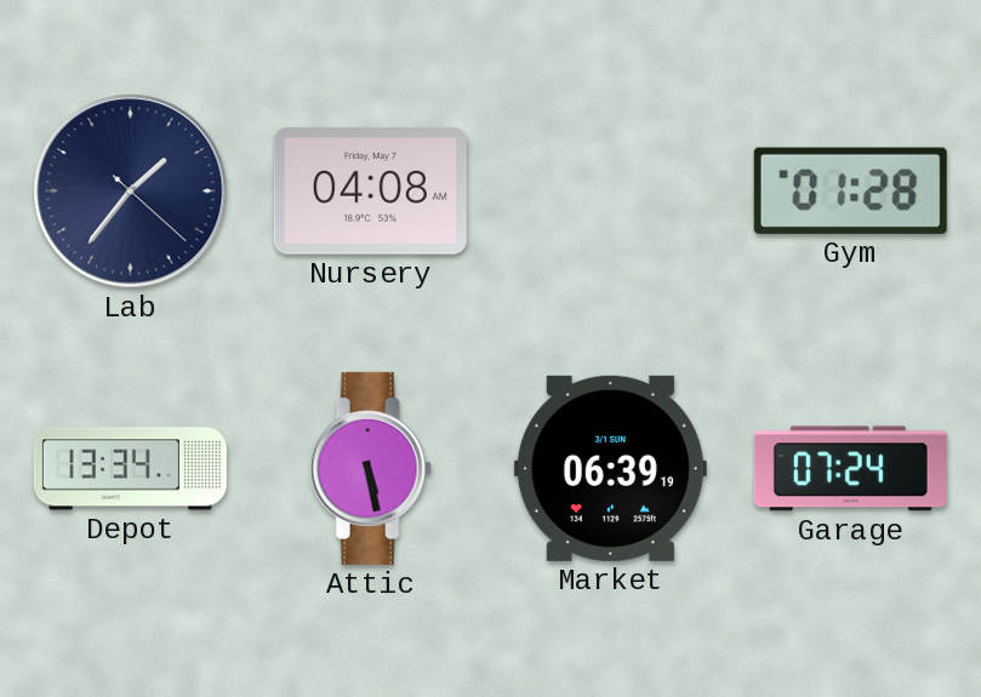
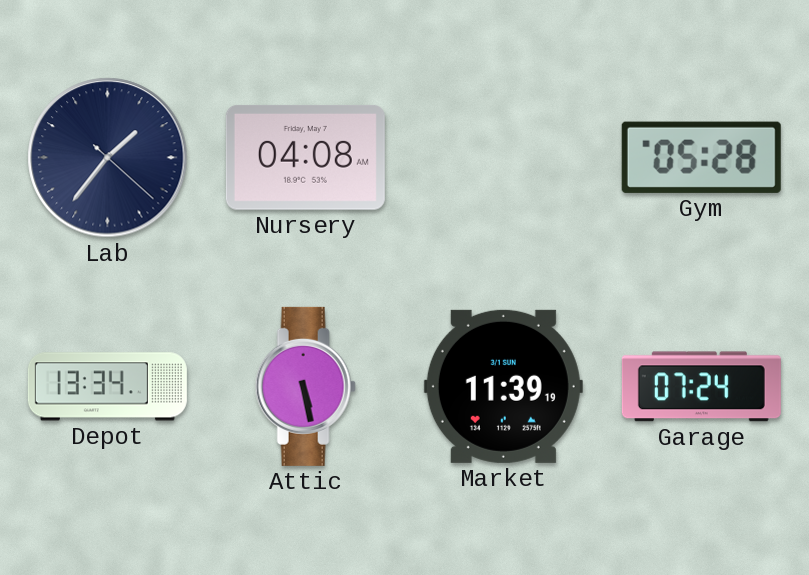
Gym: 01:28 -> 05:28 (701, 157)
Market: 06:39 -> 11:39 (503, 386)
